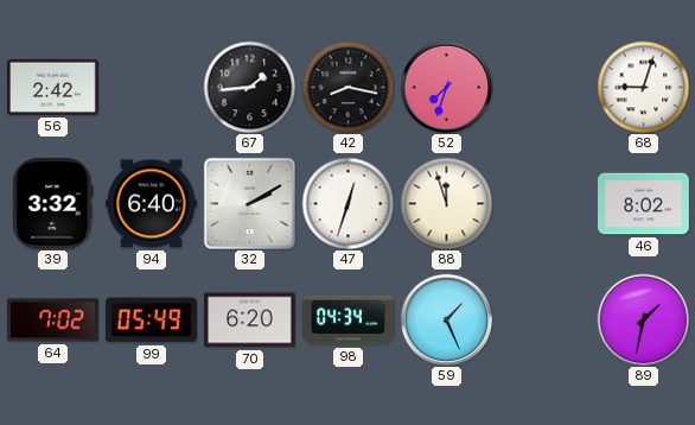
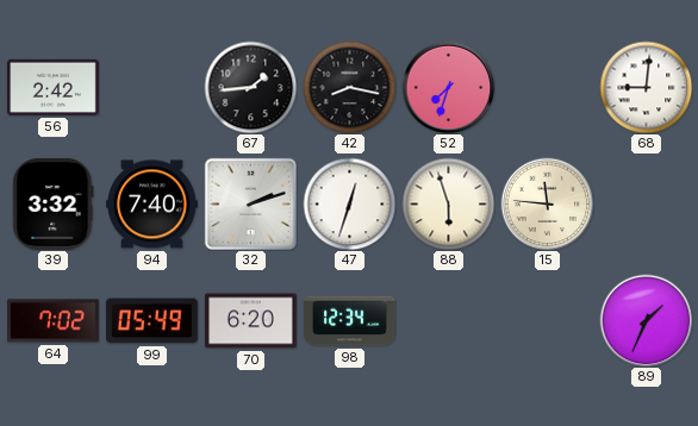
68: 9:03 -> 9:01 (646, 87)
94: 6:40 -> 7:40 (152, 205)
32: 2:10 -> 2:12 (250, 203)
88: 11:57 -> 5:57 (448, 203)
15: none -> 11:46 (547, 203)
46: 8:02 -> none (644, 204)
98: 04:34 -> 12:34 (350, 321)
59: 1:26 -> none (446, 319)
89: 1:32 -> 1:34 (646, 320)
